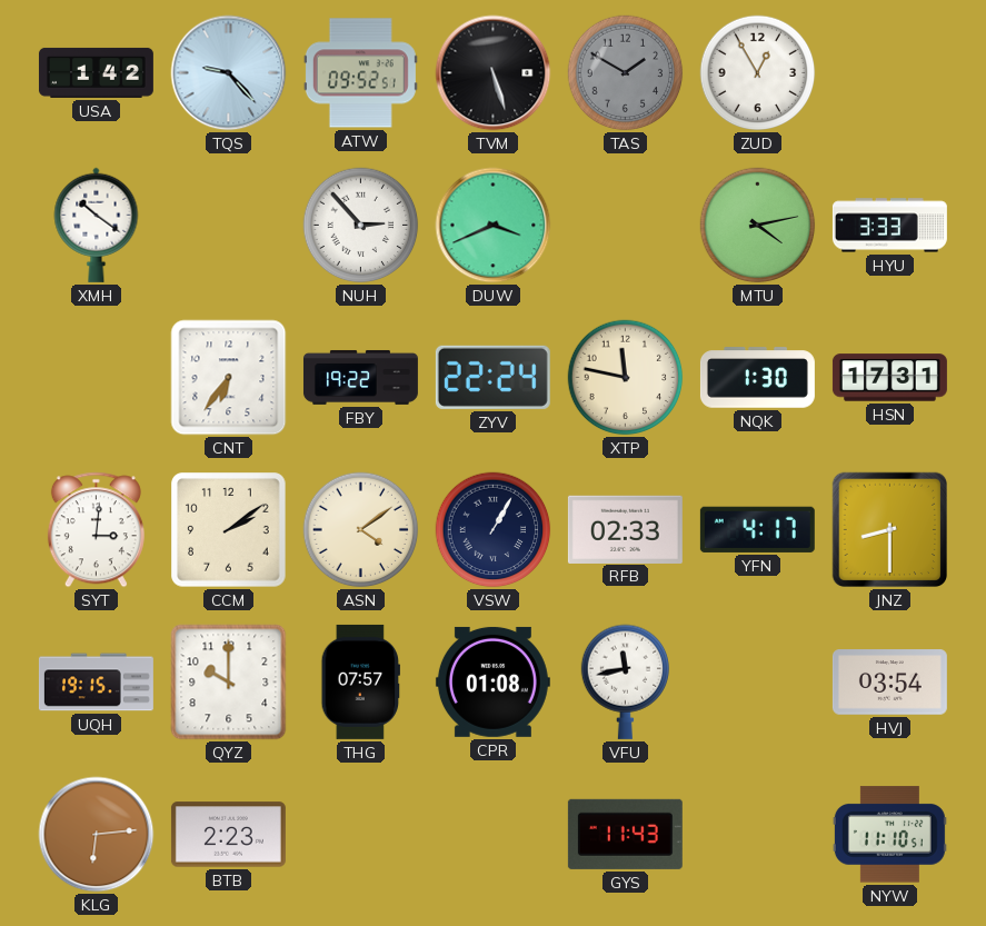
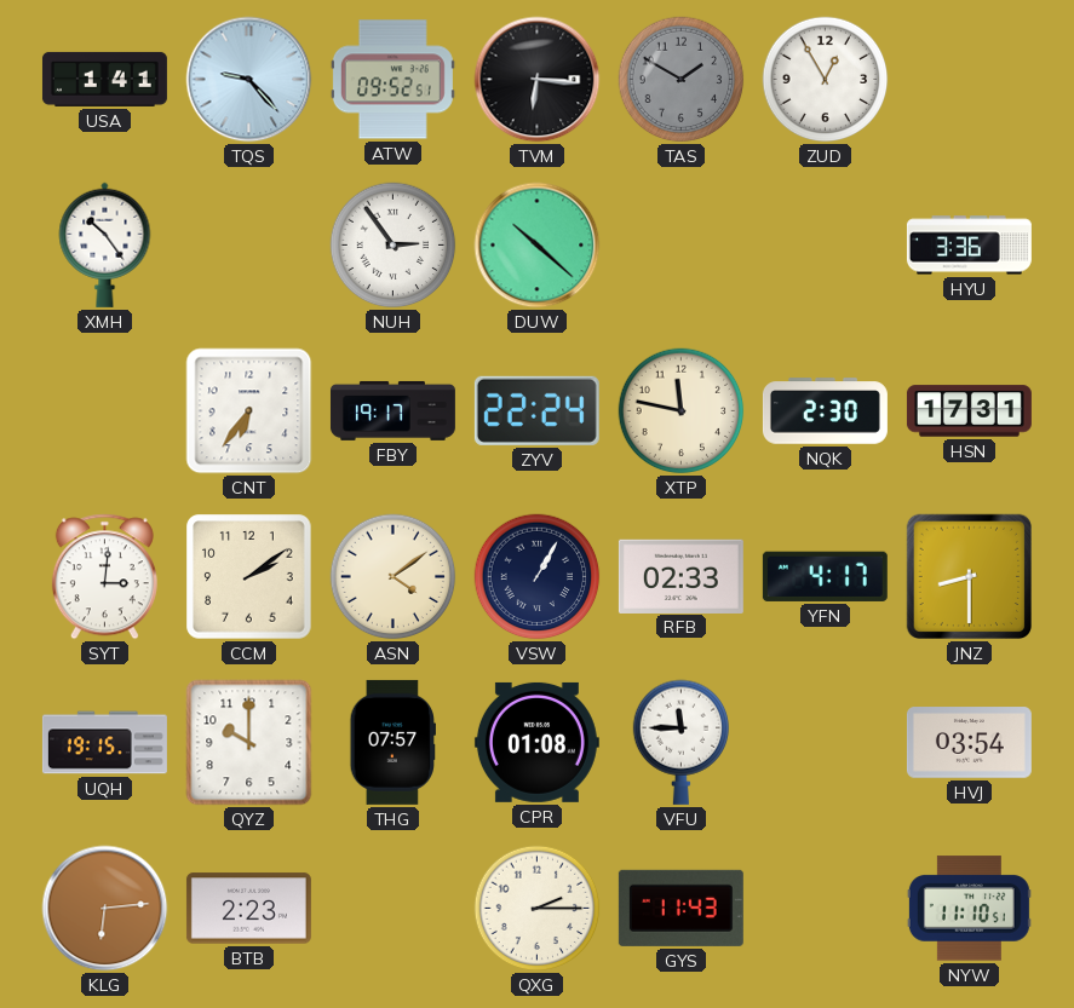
USA: 1:42 -> 1:41 (104, 79)
TVM: 5:27 -> 6:16 (538, 80)
XMH: 10:21 -> 10:24 (105, 244)
NUH: 2:53 -> 2:54 (394, 246)
DUW: 3:41 -> 10:22 (538, 246)
MTU: 4:13 -> none (758, 226)
HYU: 3:33 -> 3:36 (969, 246)
FBY: 19:22 -> 19:17 (392, 410)
NQK: 1:30 -> 2:30 (825, 411)
VFU: 11:43 -> 11:45 (680, 742)
QXG: none -> 2:15 (538, 909)
